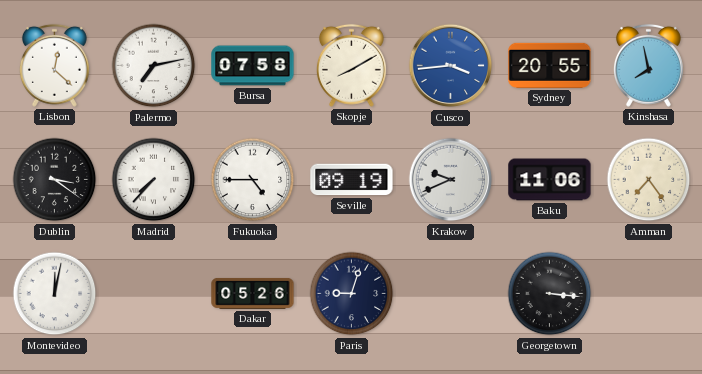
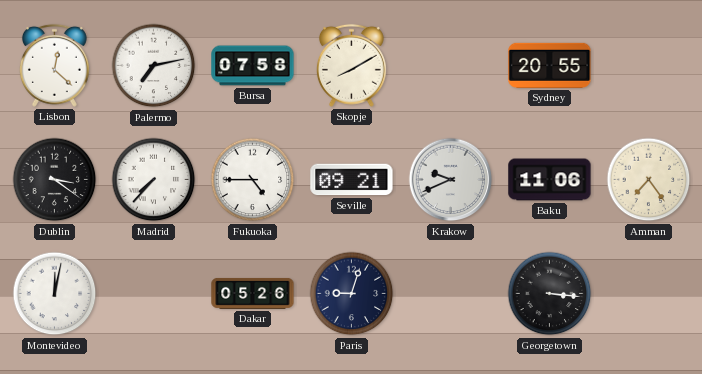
Cusco: 3:44 -> none (451, 66)
Kinshasa: 7:58 -> none (648, 65)
Seville: 09:19 -> 09:21 (352, 180)
